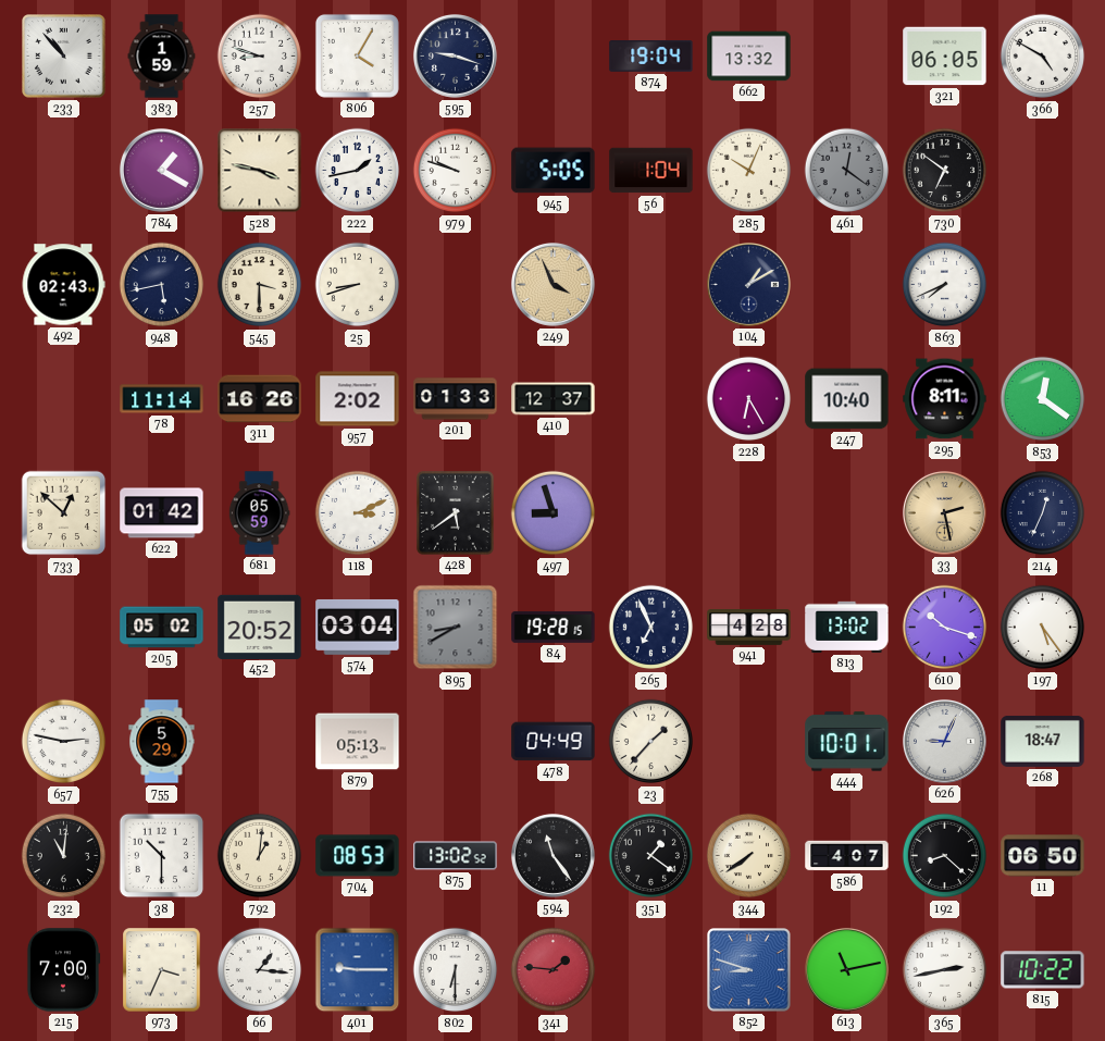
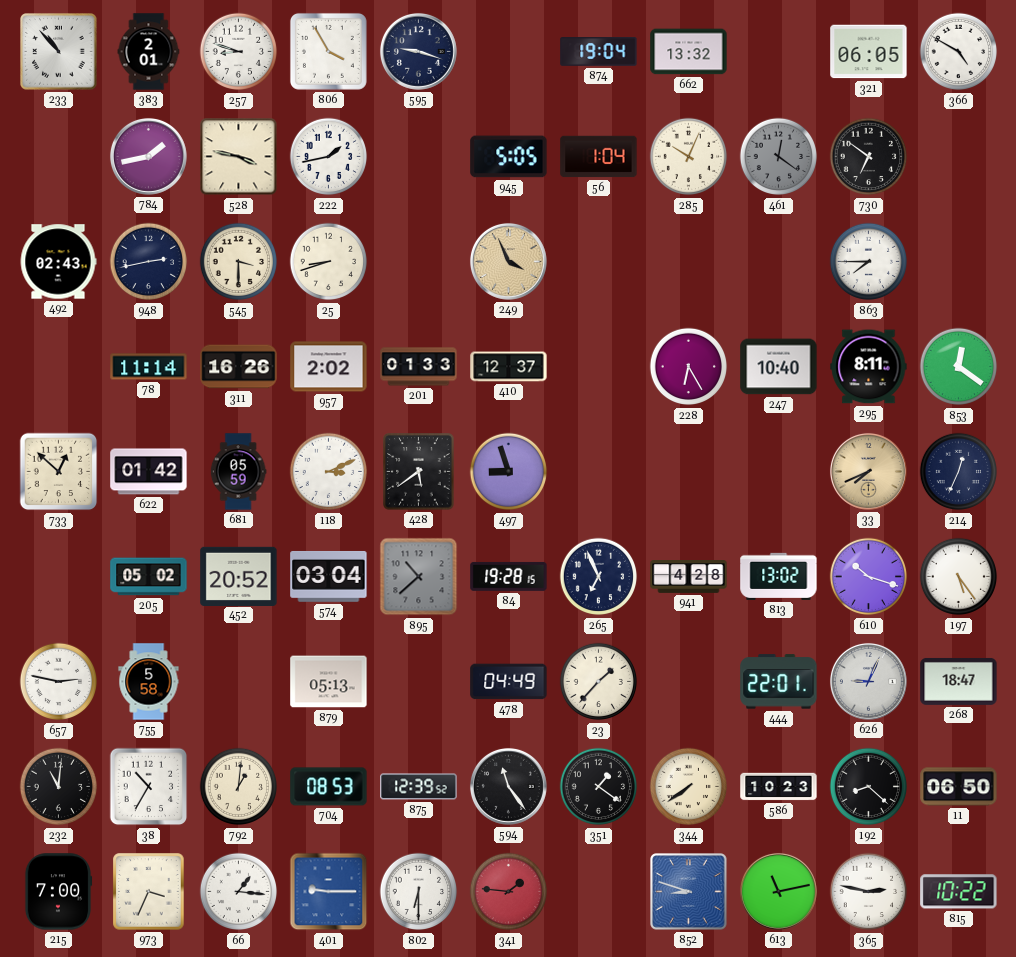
383: 1:59 -> 2:01 (149, 52)
806: 4:05 -> 3:55 (328, 51)
784: 1:20 -> 1:43 (148, 156)
979: 9:48 -> none (456, 171)
948: 5:43 -> 2:43 (149, 262)
104: 1:10 -> none (748, 284)
863: 7:41 -> 7:45 (869, 262)
33: 2:28 -> 7:41 (868, 471)
895: 8:40 -> 10:38 (419, 577)
755: 5:29 -> 5:58 (149, 682)
444: 10:01 -> 22:01 (779, 682)
38: 10:30 -> 10:35 (149, 787)
875: 13:02 -> 12:39 (419, 787)
586: 4:07 -> 10:23 (779, 787)
365: 2:43 -> 2:47 (869, 892)
